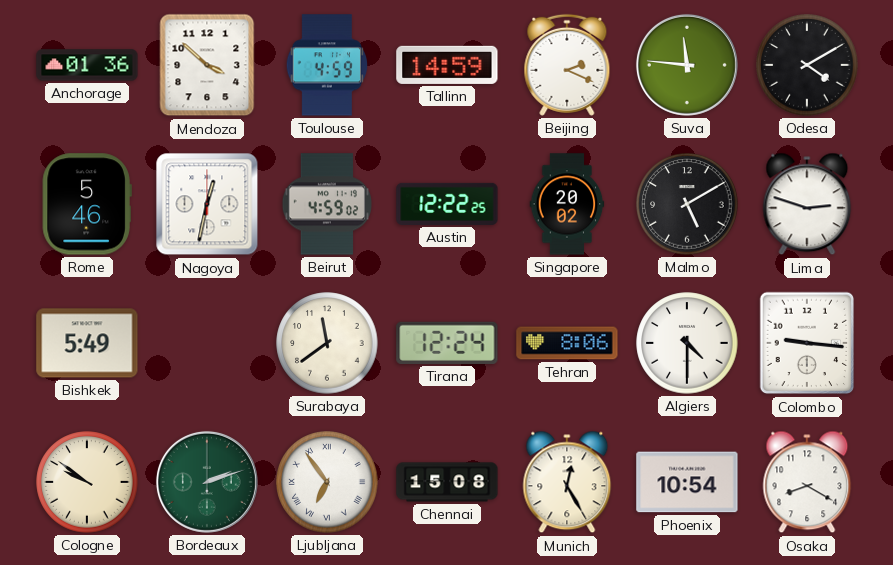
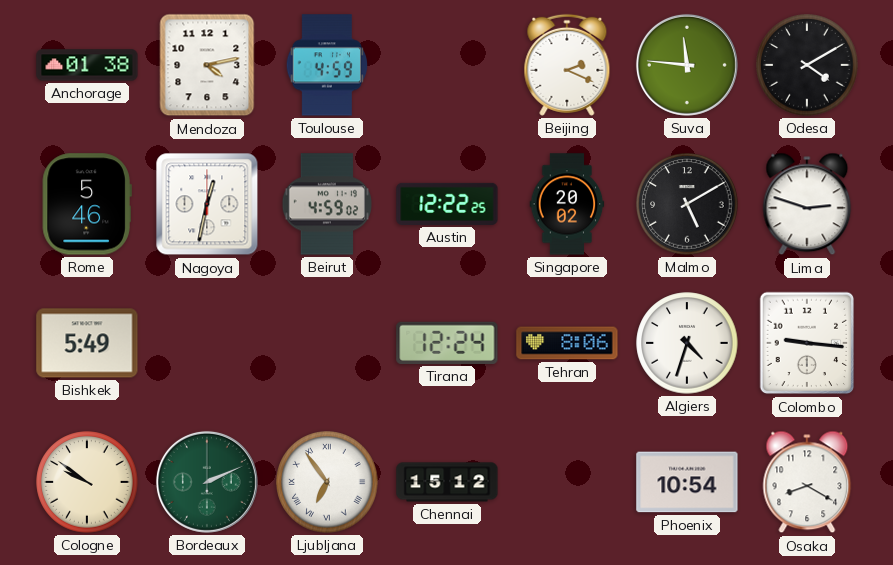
Anchorage: 01:36 -> 01:38 (87, 65)
Mendoza: 3:52 -> 4:13 (207, 65)
Tallinn: 14:59 -> none (447, 65)
Surabaya: 11:39 -> none (327, 343)
Algiers: 4:30 -> 4:33 (687, 343)
Bordeaux: 2:12 -> 2:11 (207, 482)
Chennai: 15:08 -> 15:12 (447, 482)
Munich: 12:25 -> none (567, 482)
